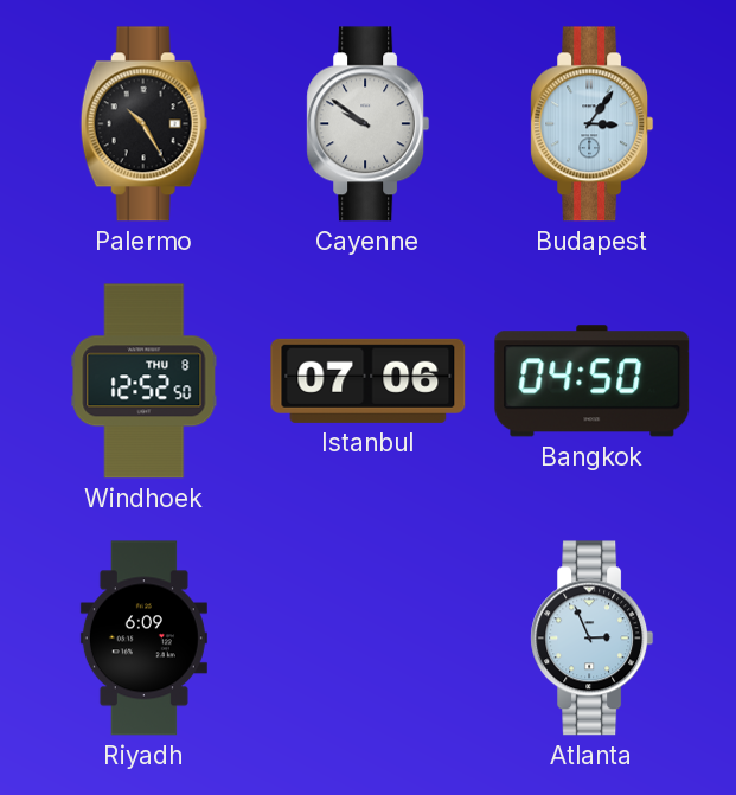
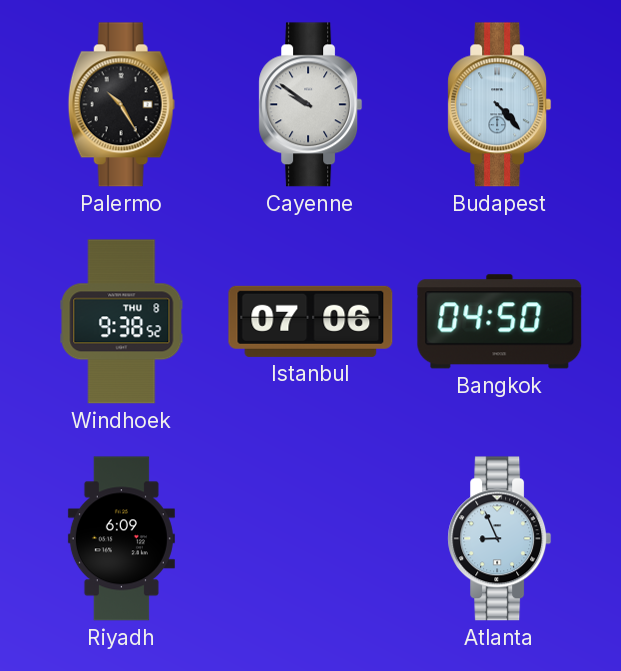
Budapest: 3:06 -> 4:23 (500, 105)
Windhoek: 12:52 -> 9:38 (122, 322)
Atlanta: 2:56 -> 8:56 (500, 539)
